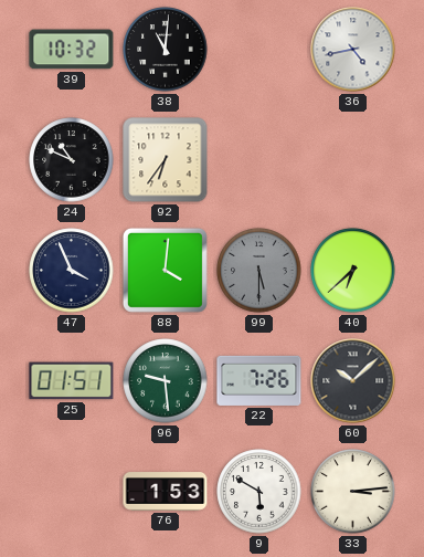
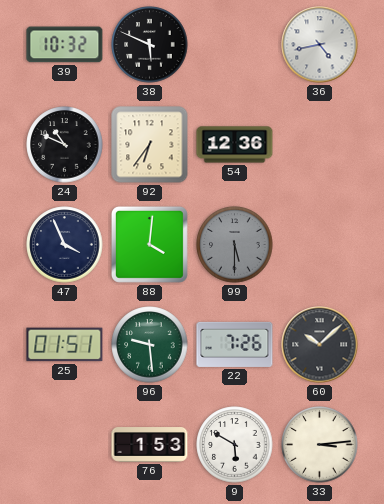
38: 11:01 -> 5:49 (150, 45)
54: none -> 12:36 (235, 145)
40: 6:38 -> none (353, 271)
